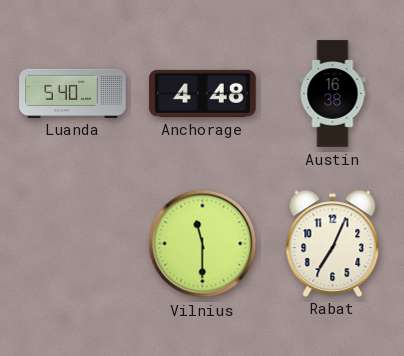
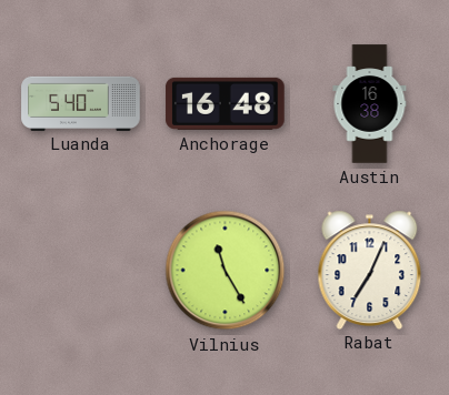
Anchorage: 4:48 -> 16:48 (226, 103)
Vilnius: 11:30 -> 11:25 (226, 271)
